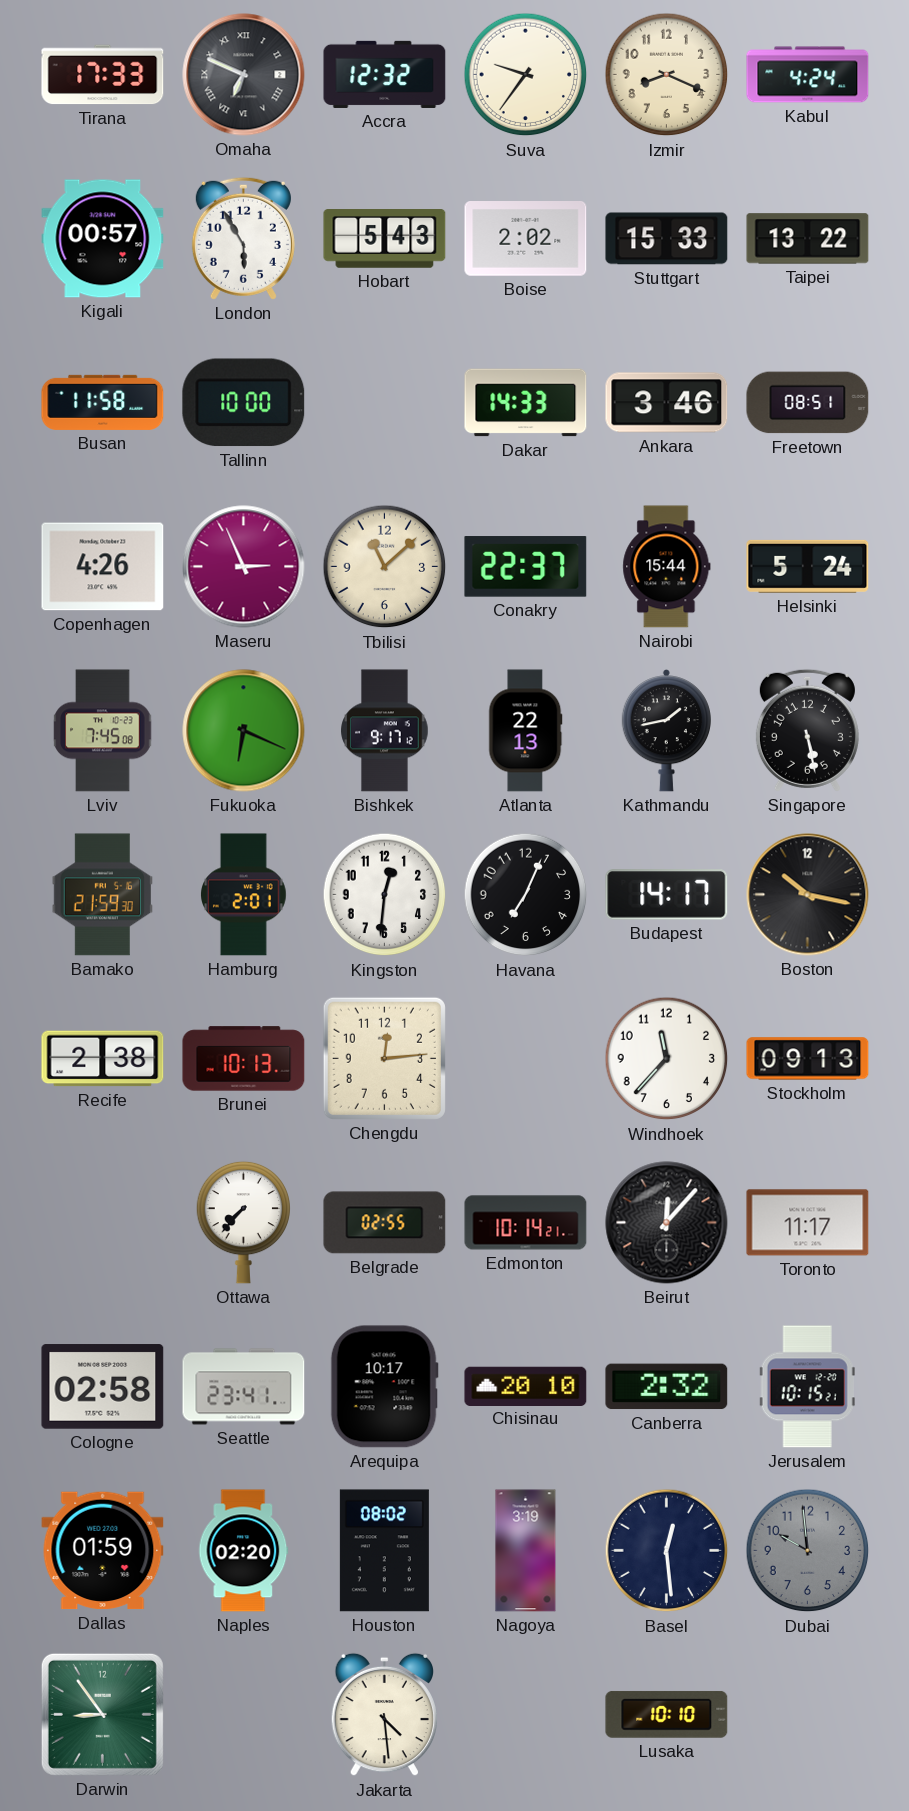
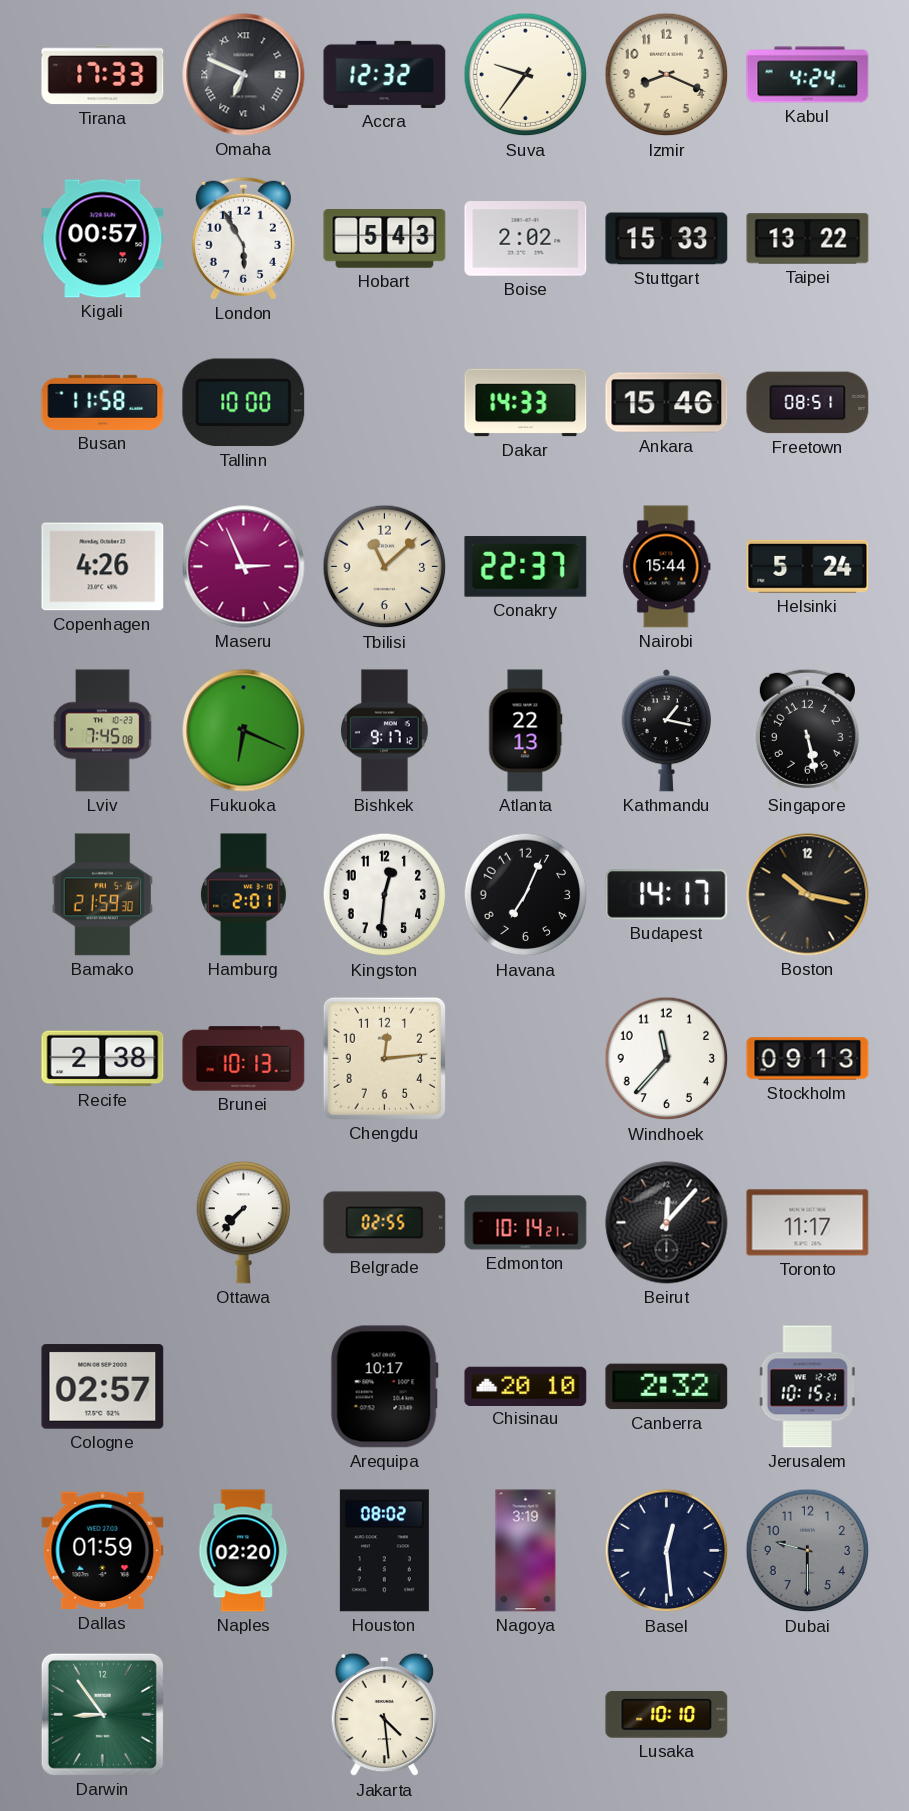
Ankara: 3:46 -> 15:46 (667, 403)
Kathmandu: 1:43 -> 1:17 (666, 731)
Cologne: 02:58 -> 02:57 (103, 1387)
Seattle: 23:41 -> none (244, 1387)
Dubai: 9:59 -> 9:30 (808, 1551)
